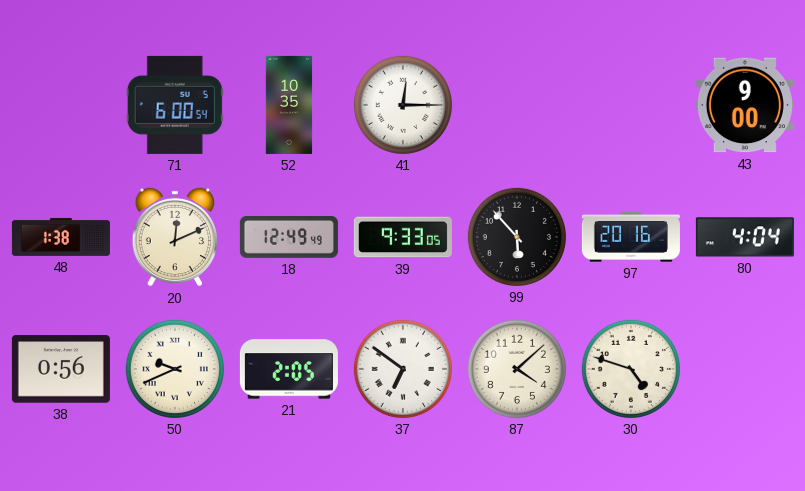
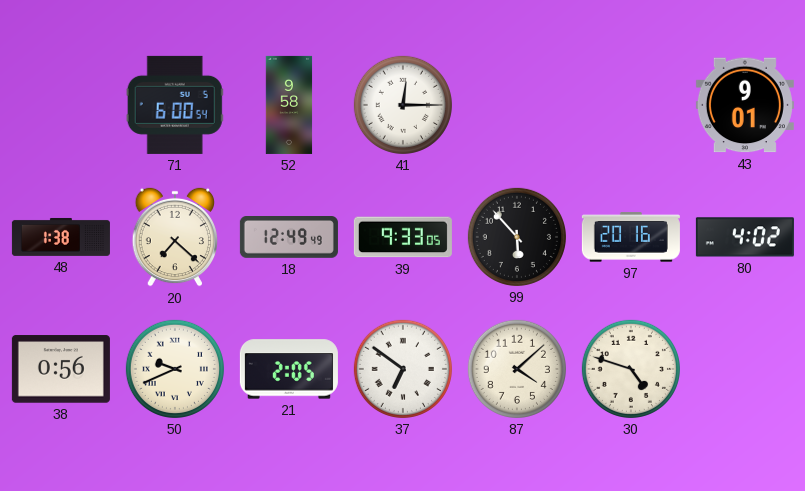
52: 10:35 -> 9:58 (289, 105)
43: 9:00 -> 9:01 (745, 105)
20: 12:11 -> 7:22 (174, 237)
80: 4:04 -> 4:02 (745, 237)
